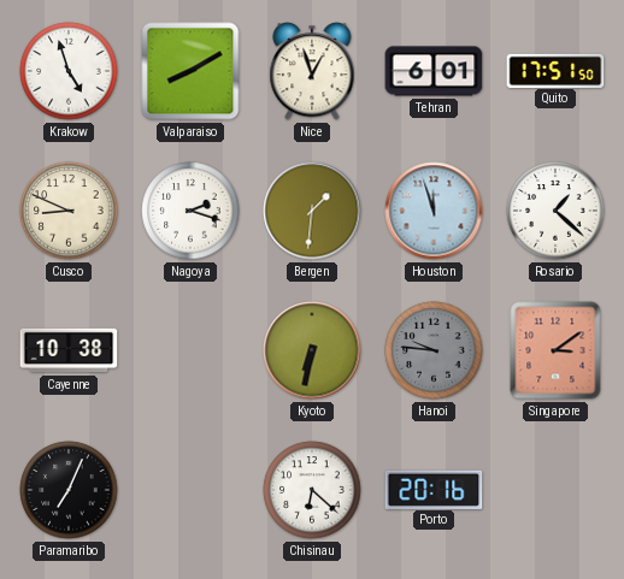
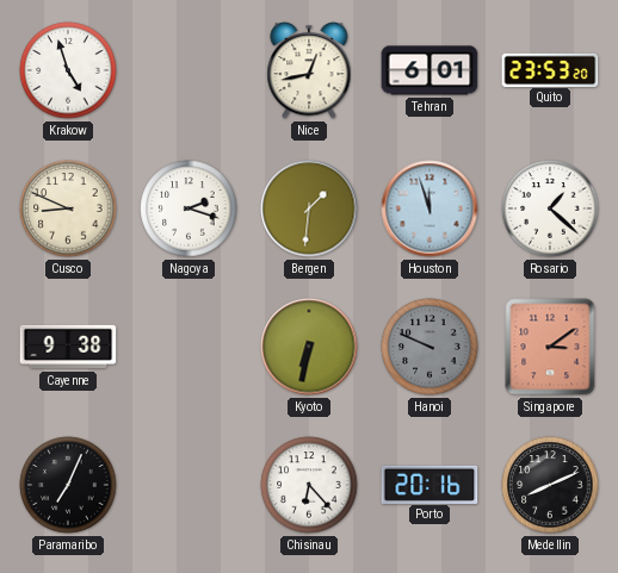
Valparaiso: 8:10 -> none (190, 71)
Nice: 12:57 -> 12:43 (309, 70)
Quito: 17:51 -> 23:53 (550, 69)
Cayenne: 10:38 -> 9:38 (68, 347)
Hanoi: 9:46 -> 9:49 (429, 347)
Chisinau: 6:22 -> 6:23 (309, 485)
Medellin: none -> 8:11 (550, 485)
